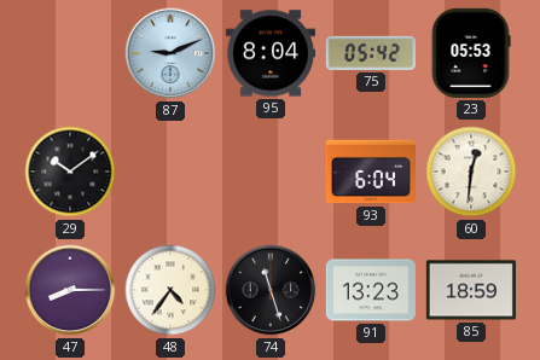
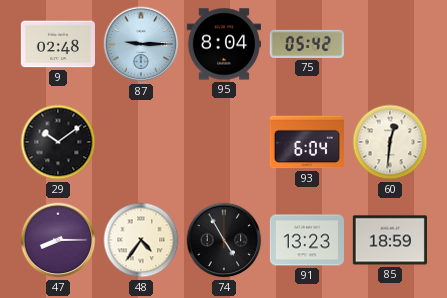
9: none -> 02:48 (58, 44)
87: 9:11 -> 9:15 (141, 44)
23: 05:53 -> none (471, 53)
74: 11:27 -> 4:55 (224, 240)
